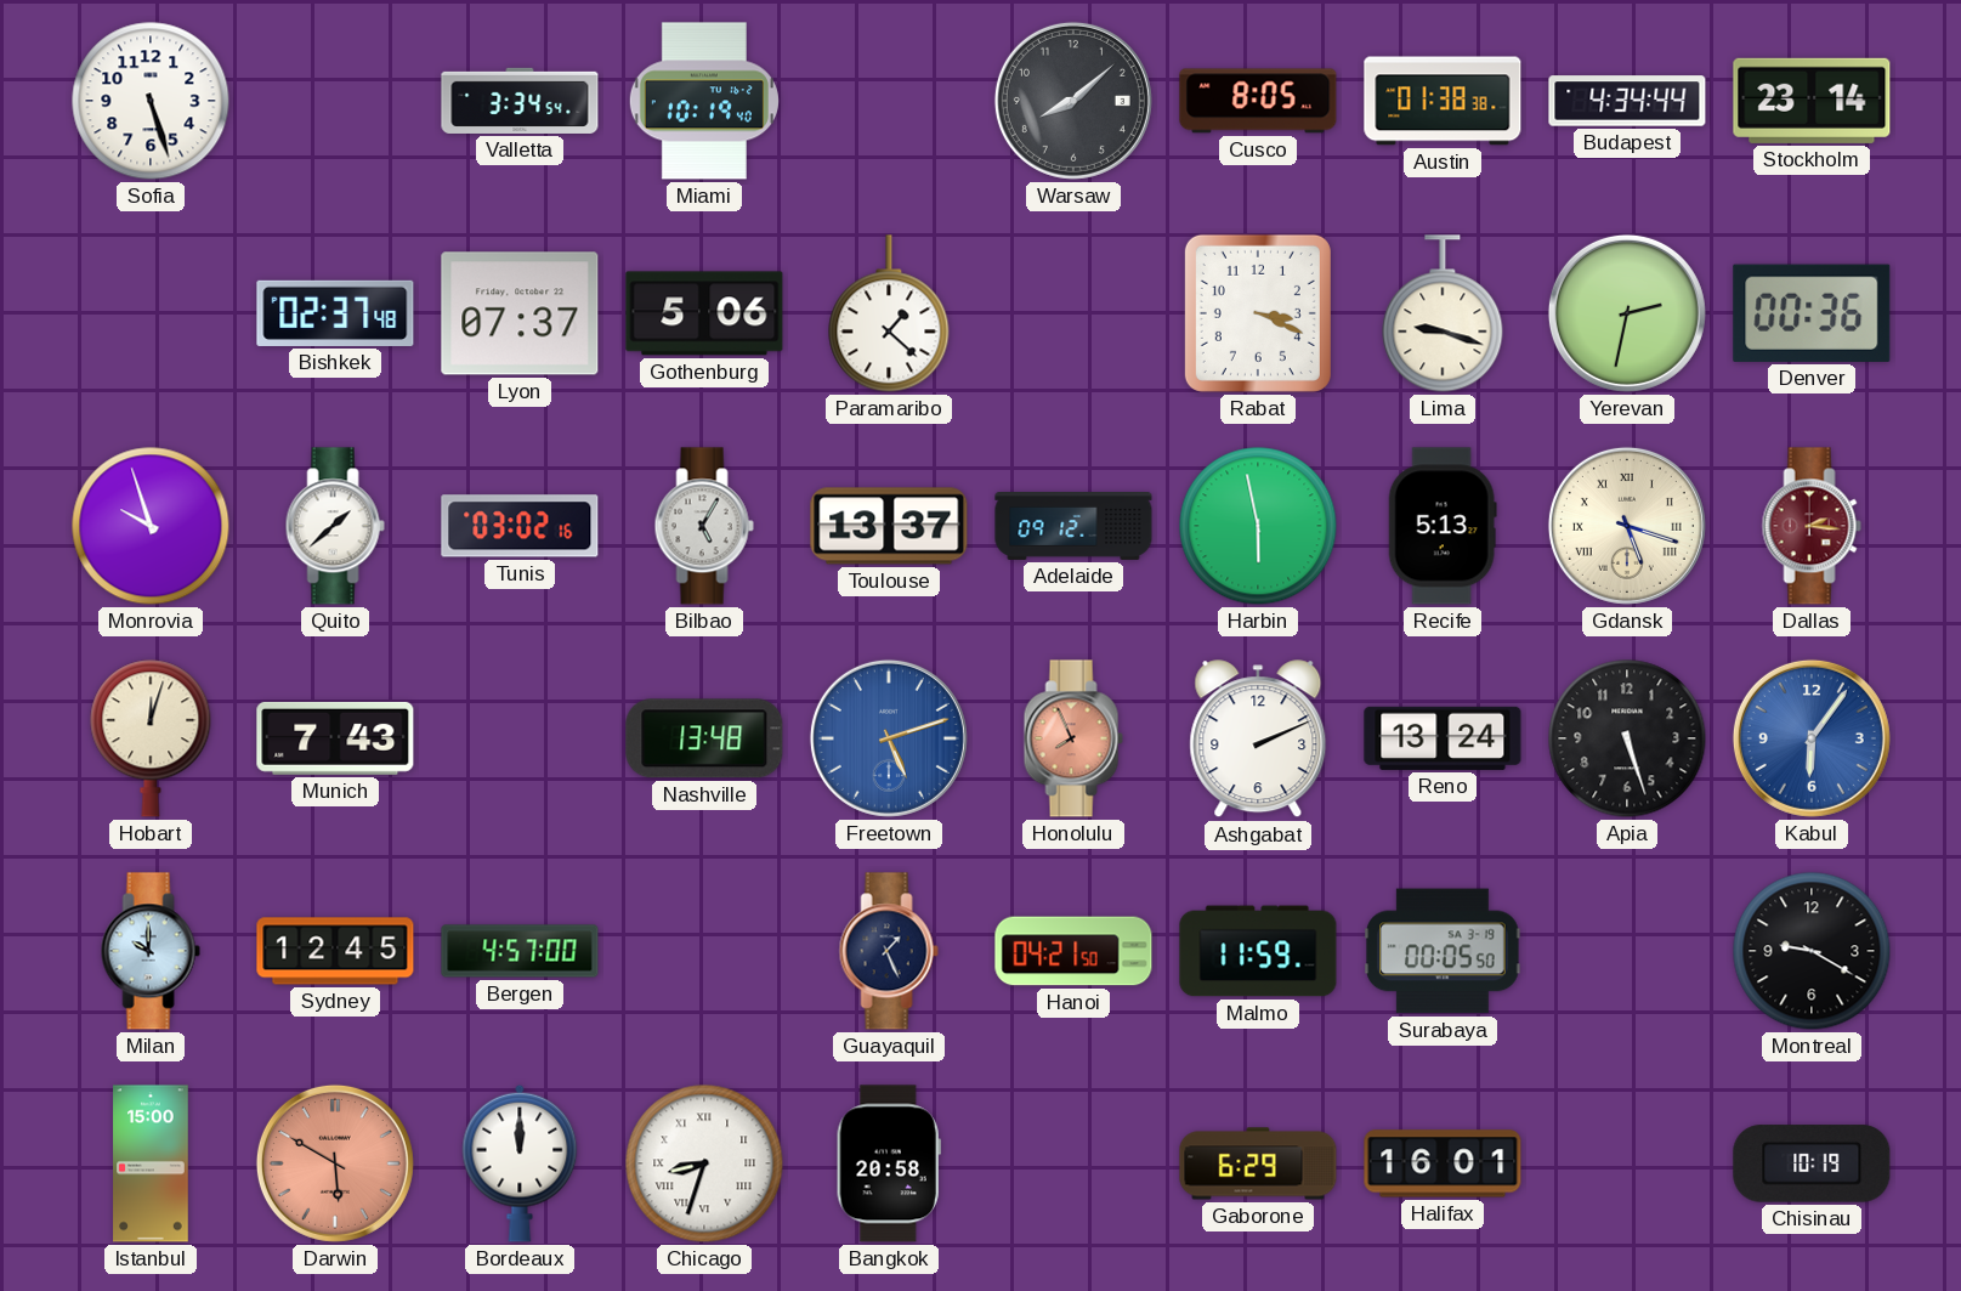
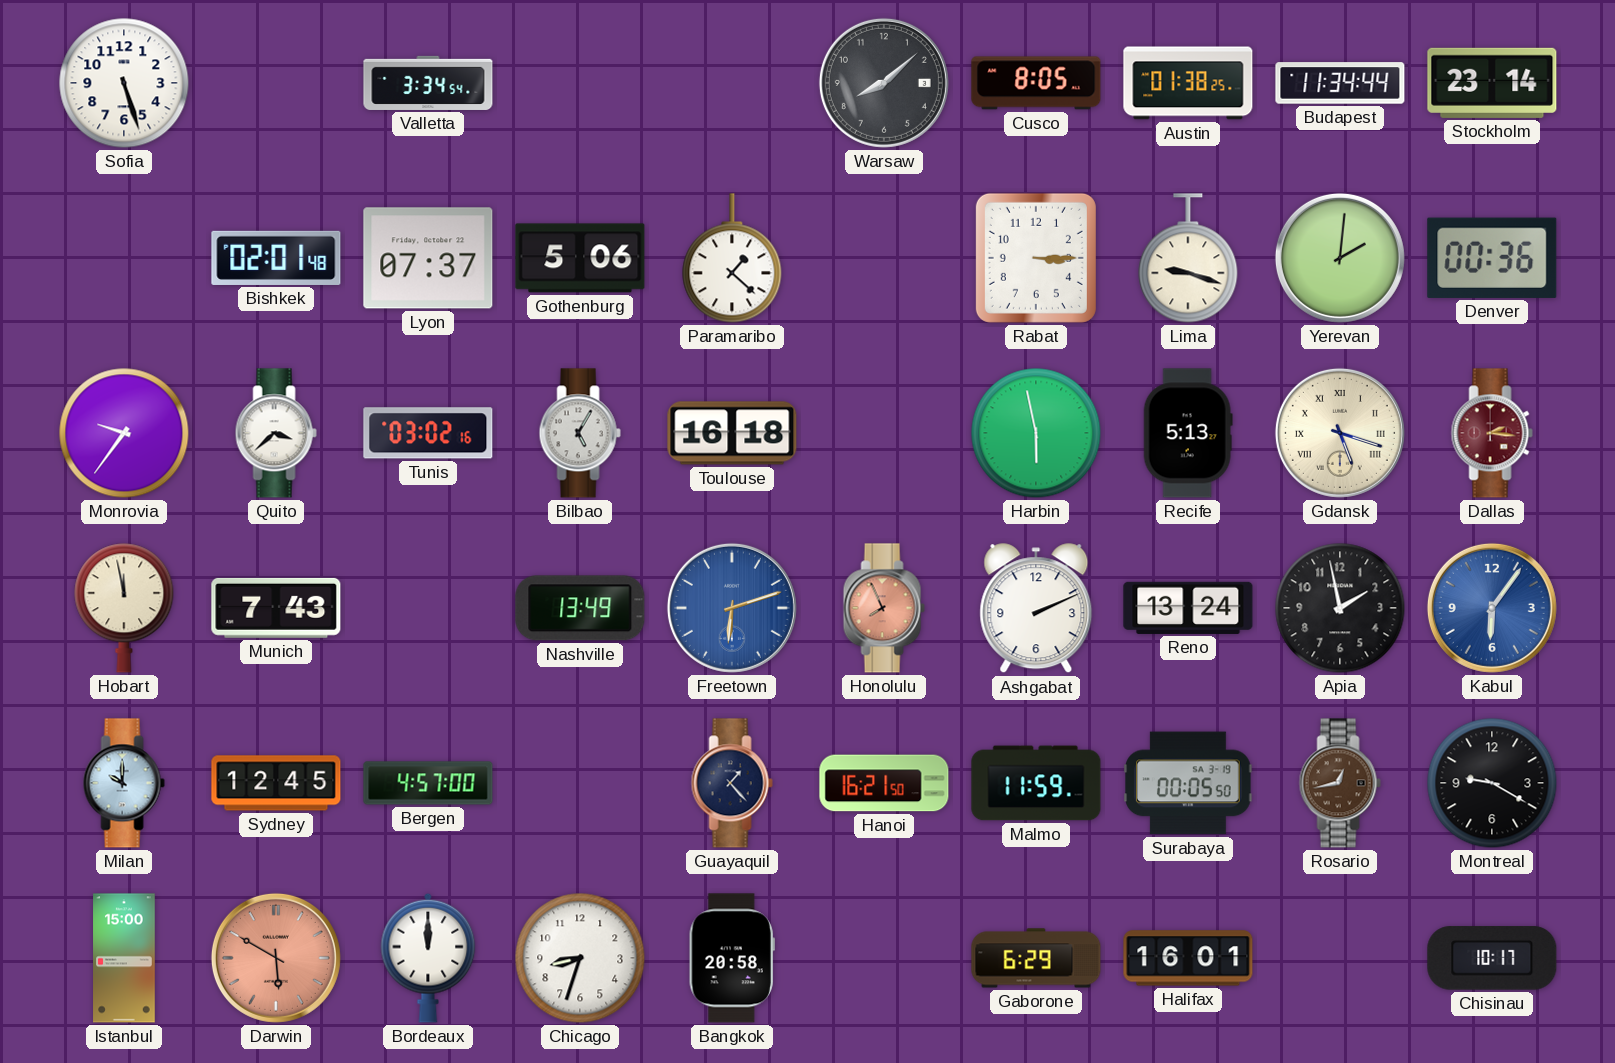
Miami: 10:19 -> none (704, 101)
Austin: 01:38:38 -> 01:38:25 (1188, 83)
Budapest: 4:34 -> 11:34 (1340, 83)
Bishkek: 02:37 -> 02:01 (276, 258)
Rabat: 3:19 -> 3:15 (1036, 258)
Yerevan: 2:32 -> 2:01 (1340, 258)
Monrovia: 9:57 -> 9:36 (124, 433)
Quito: 1:38 -> 3:38 (276, 433)
Toulouse: 13:37 -> 16:18 (732, 433)
Adelaide: 09:12 -> none (1073, 527)
Hobart: 12:03 -> 11:58 (124, 608)
Nashville: 13:48 -> 13:49 (580, 608)
Freetown: 5:12 -> 6:12 (732, 608)
Apia: 5:27 -> 1:58 (1340, 608)
Guayaquil: 1:26 -> 1:23 (732, 783)
Hanoi: 04:21 -> 16:21 (884, 783)
Rosario: none -> 12:43 (1340, 783)
Chicago numerals: Roman -> Arabic (580, 958)
Chisinau: 10:19 -> 10:17 (1492, 958)
